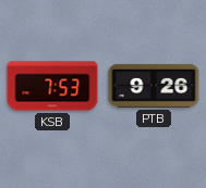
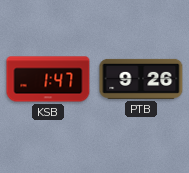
KSB: 7:53 -> 1:47 (48, 79)
